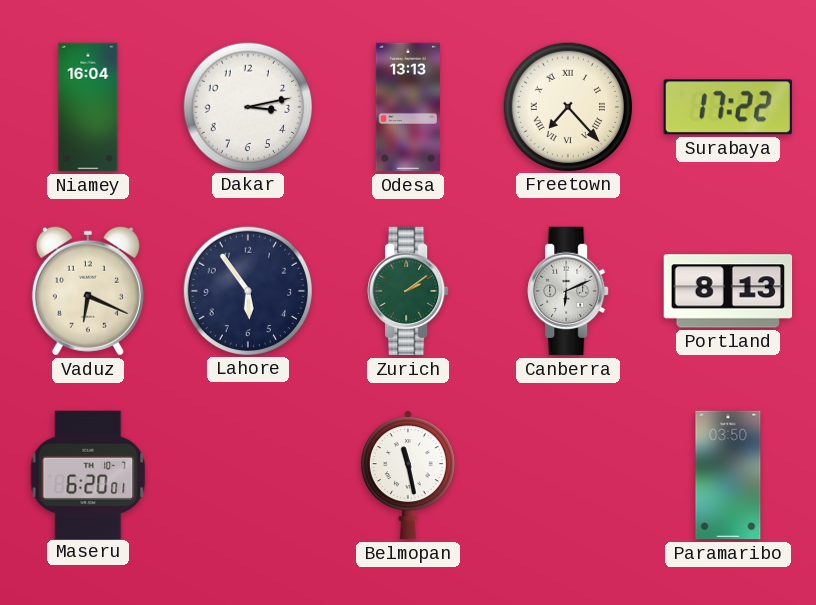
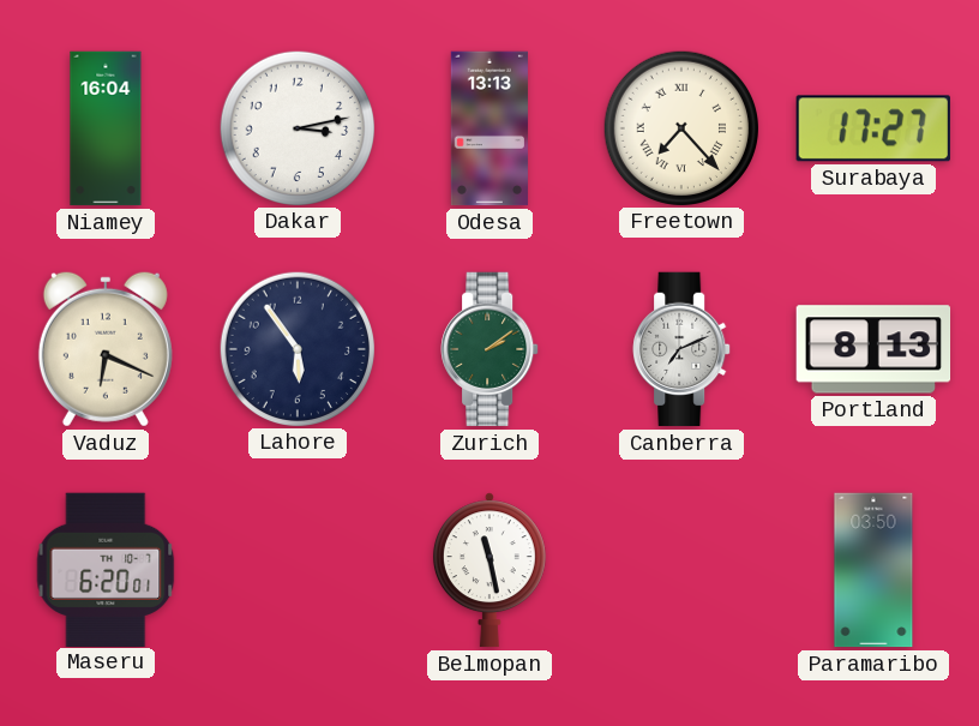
Surabaya: 17:22 -> 17:27 (873, 128)
Canberra: 6:11 -> 7:11 (681, 349)
